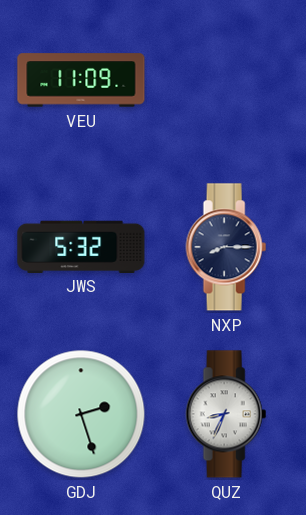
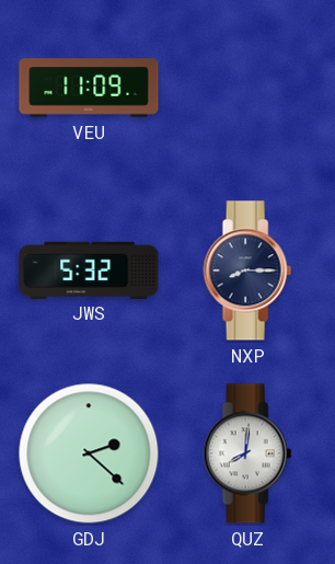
GDJ: 2:27 -> 2:22 (89, 453)
QUZ: 8:34 -> 8:01 (247, 453)
